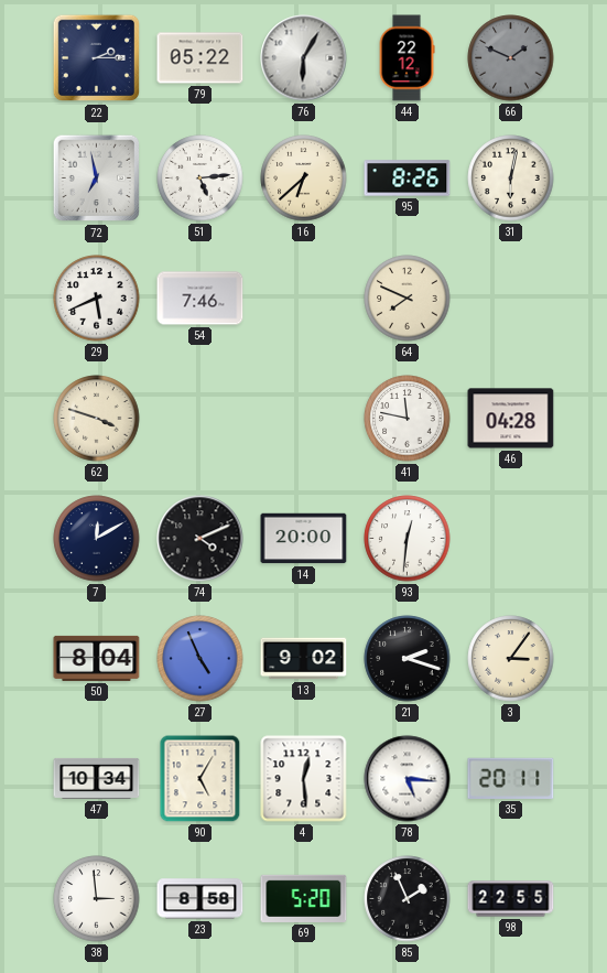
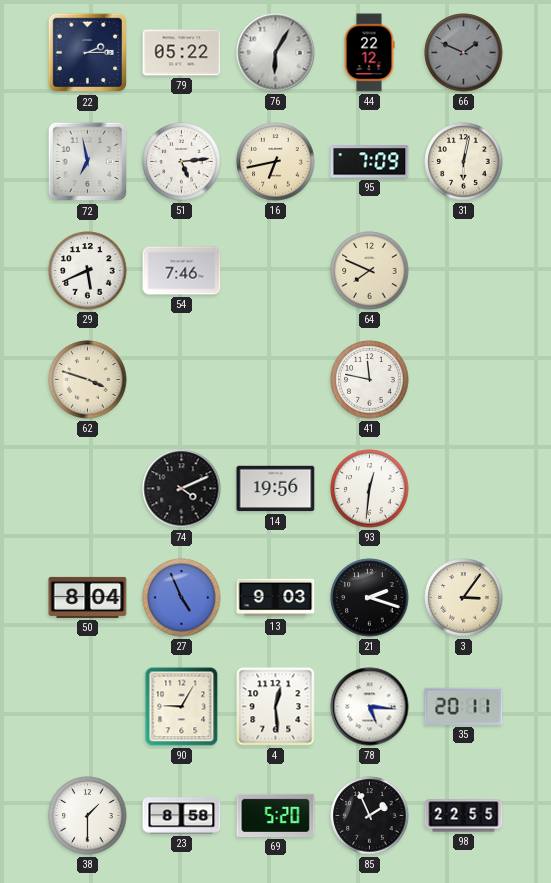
16: 6:38 -> 6:43 (276, 162)
95: 8:26 -> 7:09 (370, 162)
46: 04:28 -> none (511, 419)
7: 12:10 -> none (97, 539)
14: 20:00 -> 19:56 (276, 489)
13: 9:02 -> 9:03 (276, 598)
47: 10:34 -> none (97, 778)
90: 5:05 -> 9:05 (182, 707)
38: 2:59 -> 1:30 (88, 816)
